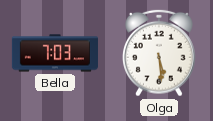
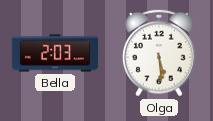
Bella: 7:03 -> 2:03 (54, 53)
